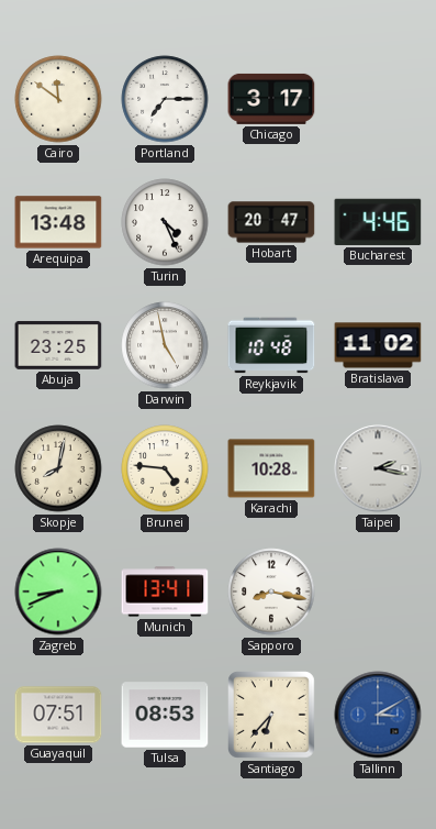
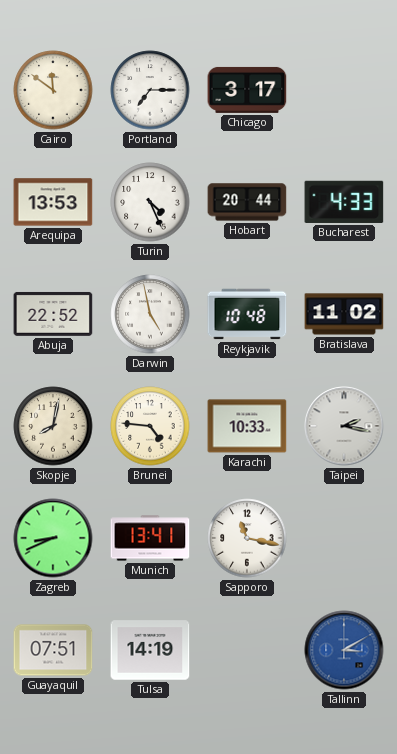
Arequipa: 13:48 -> 13:53 (53, 202)
Hobart: 20:47 -> 20:44 (247, 202)
Bucharest: 4:46 -> 4:33 (344, 202)
Abuja: 23:25 -> 22:52 (53, 314)
Karachi: 10:28 -> 10:33 (247, 426)
Sapporo: 8:17 -> 11:17 (247, 538)
Tulsa: 08:53 -> 14:19 (150, 650)
Santiago: 6:37 -> none (272, 716)
